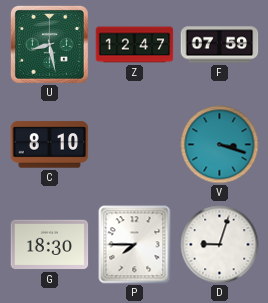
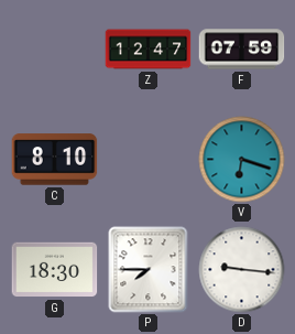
U: 8:28 -> none (49, 44)
V: 3:18 -> 6:18 (242, 160)
D: 9:03 -> 9:16 (242, 270)
